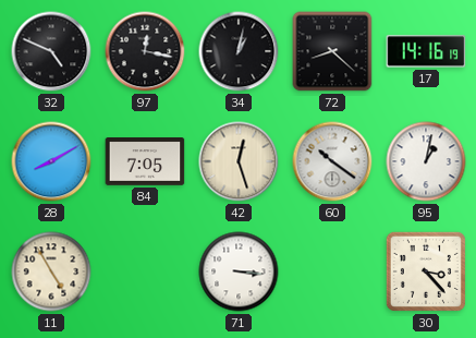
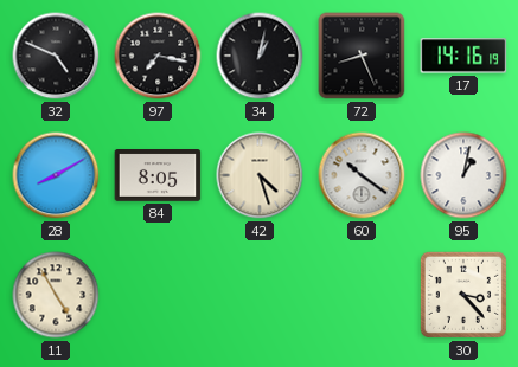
97: 12:17 -> 7:17 (158, 56)
72: 8:22 -> 8:26 (362, 56)
84: 7:05 -> 8:05 (158, 176)
42: 12:27 -> 4:27 (260, 175)
71: 3:16 -> none (239, 271)
